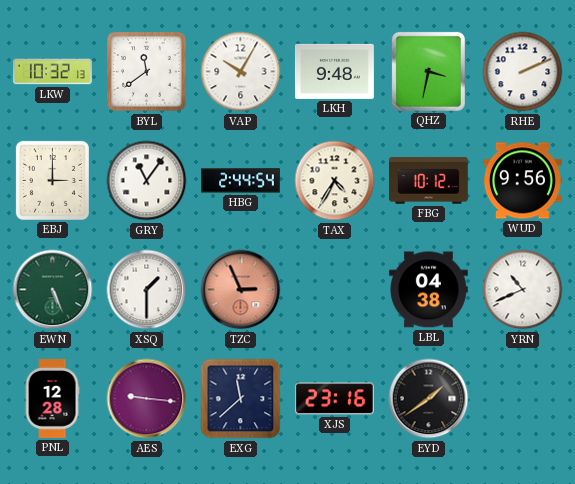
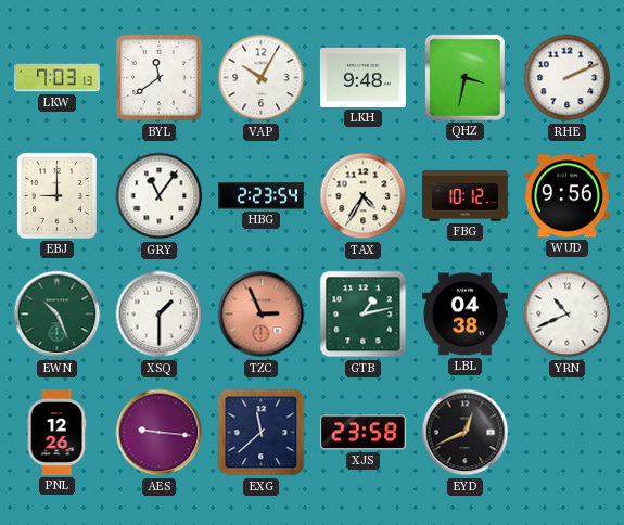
LKW: 10:32 -> 7:03 (58, 78)
EBJ: 3:00 -> 9:00 (56, 195)
HBG: 2:44 -> 2:23 (262, 196)
EWN: 5:26 -> 10:26 (58, 315)
GTB: none -> 1:13 (364, 315)
PNL: 12:28 -> 12:26 (56, 433)
XJS: 23:16 -> 23:58 (364, 433)
EYD: 1:39 -> 12:41 (466, 433)
